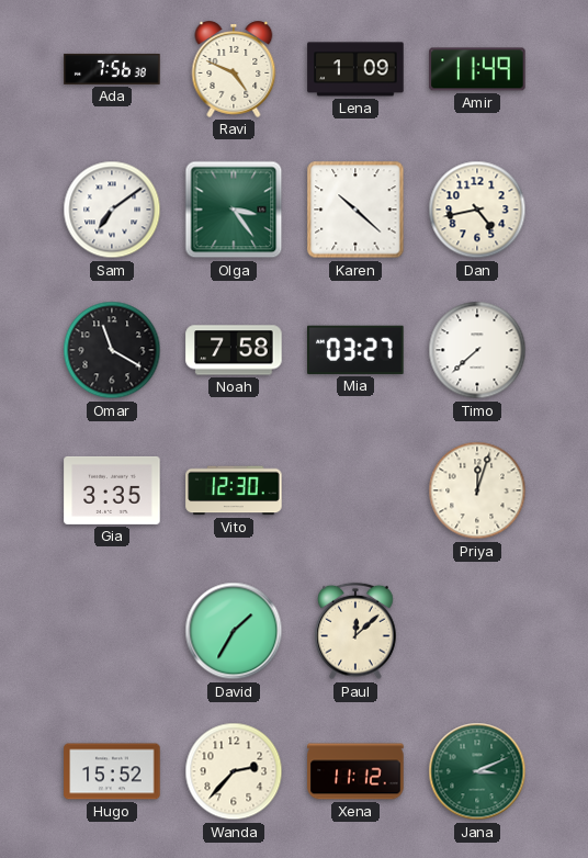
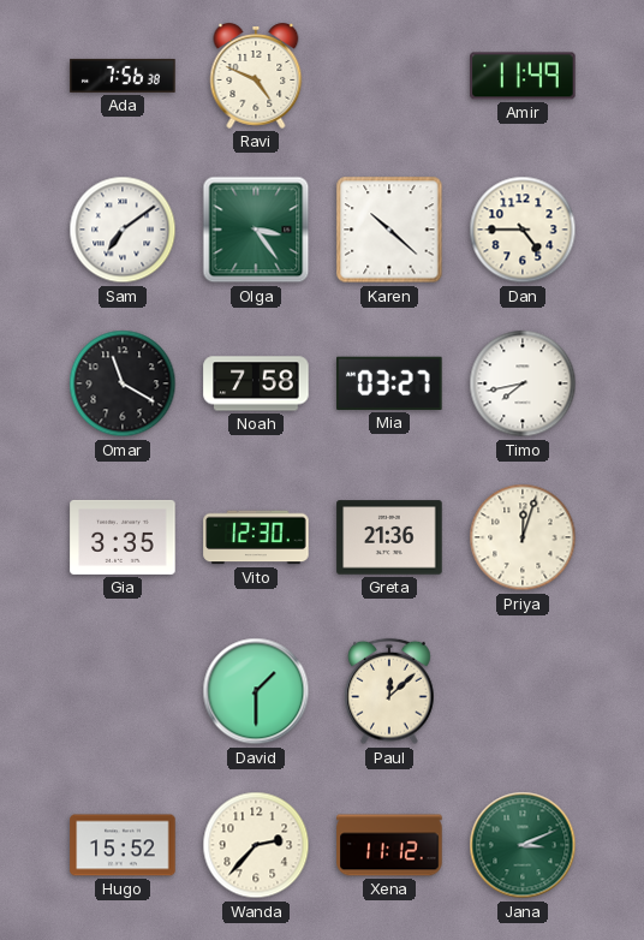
Lena: 1:09 -> none (355, 69)
Dan: 4:43 -> 4:45 (523, 230)
Timo: 7:38 -> 7:43 (523, 383)
Greta: none -> 21:36 (389, 537)
David: 1:35 -> 1:30 (256, 691)
